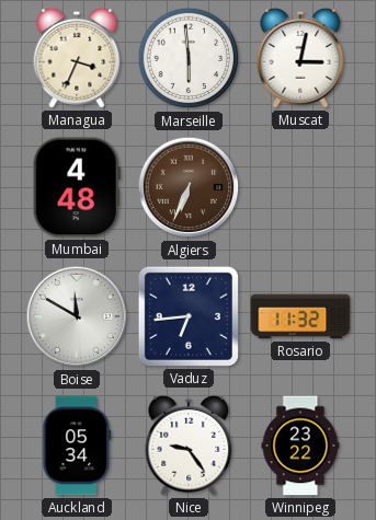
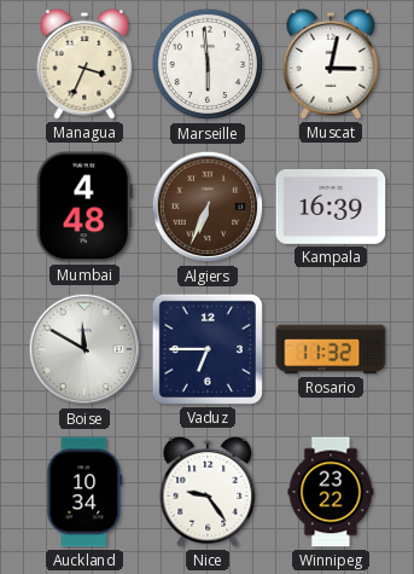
Kampala: none -> 16:39 (331, 208)
Vaduz: 6:44 -> 6:45 (208, 349)
Auckland: 05:34 -> 10:34 (84, 492)
